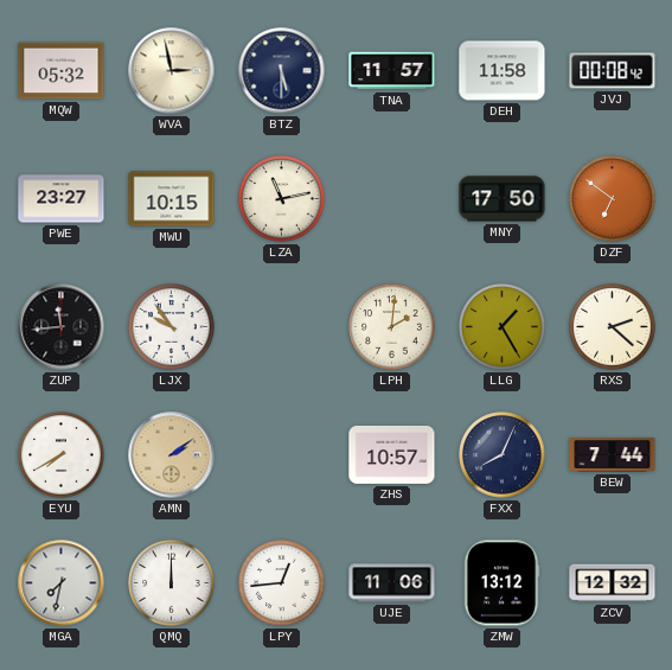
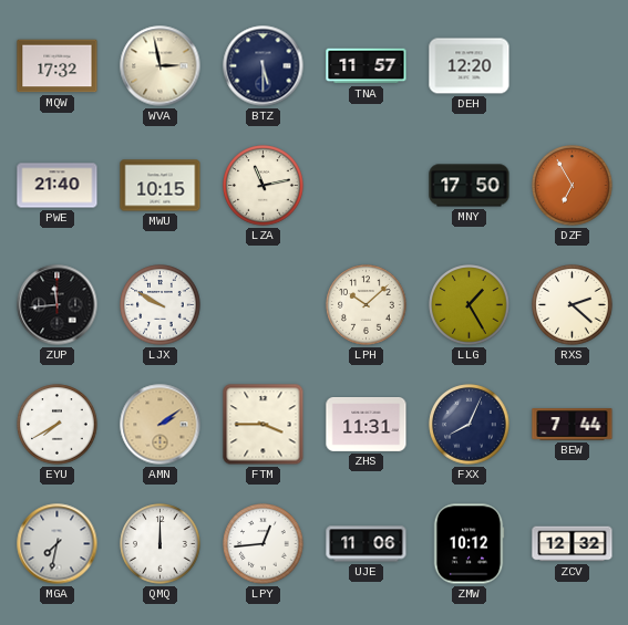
MQW: 05:32 -> 17:32 (58, 66)
DEH: 11:58 -> 12:20 (470, 66)
JVJ: 00:08 -> none (613, 71)
PWE: 23:27 -> 21:40 (58, 186)
DZF: 6:51 -> 6:55 (573, 186)
LJX: 9:54 -> 9:50 (161, 305)
LPH: 2:01 -> 10:08 (367, 305)
FTM: none -> 3:45 (264, 425)
ZHS: 10:57 -> 11:31 (367, 425)
ZMW: 13:12 -> 10:12 (469, 544)
